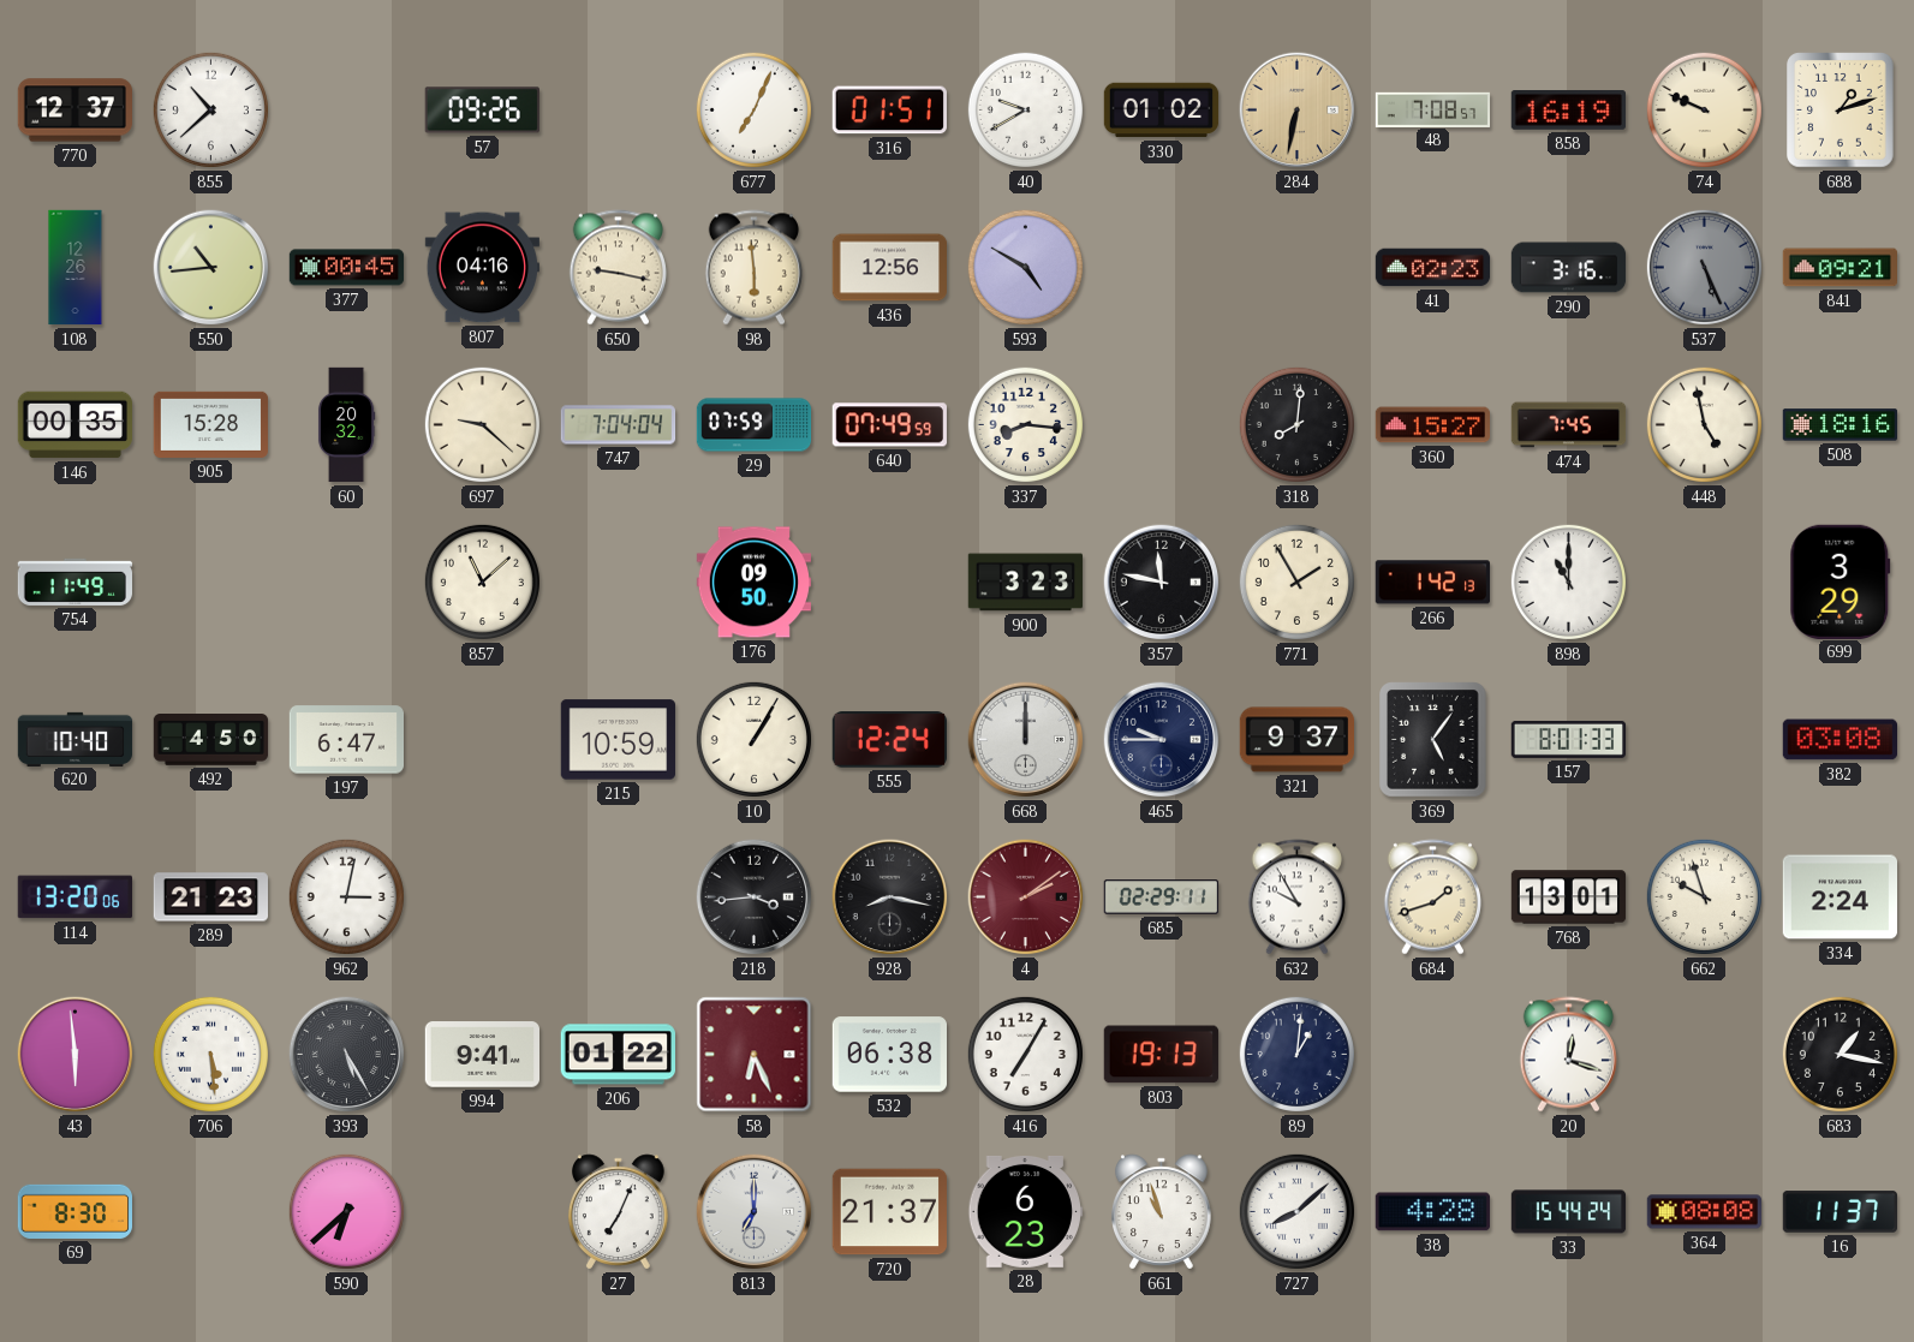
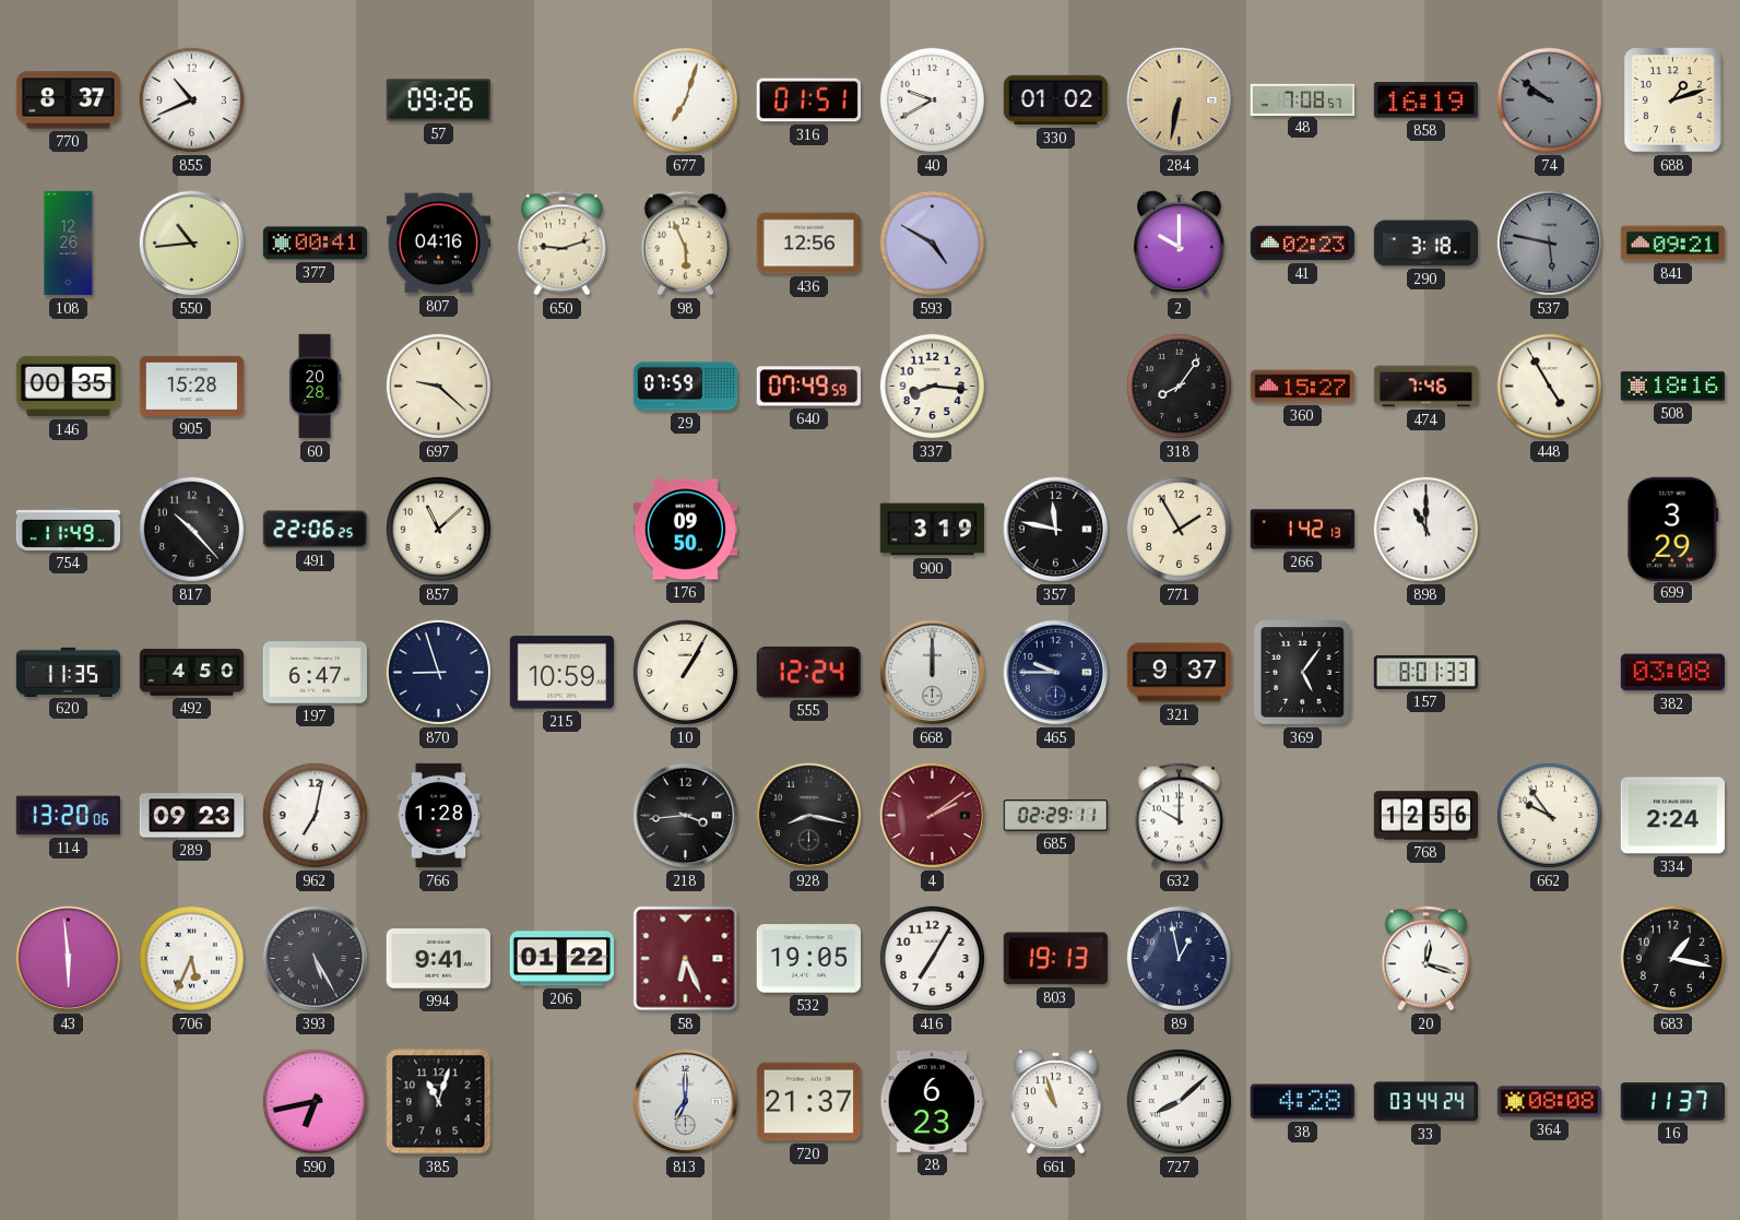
770: 12:37 -> 8:37 (68, 100)
855: 10:38 -> 10:41 (191, 99)
677: 7:04 -> 7:03 (685, 99)
74: 9:49 -> 9:51 (1549, 99)
74 dial: cream -> grey (1549, 99)
377: 00:45 -> 00:41 (316, 244)
650: 9:17 -> 9:12 (561, 244)
98: 5:59 -> 5:56 (685, 244)
2: none -> 10:00 (1179, 244)
290: 3:16 -> 3:18 (1427, 244)
537: 5:26 -> 5:47 (1549, 242)
60: 20:32 -> 20:28 (315, 387)
747: 7:04 -> none (619, 425)
318: 8:01 -> 8:06 (1179, 386)
474: 7:45 -> 7:46 (1427, 387)
448: 4:58 -> 4:55 (1549, 386)
817: none -> 10:23 (191, 529)
491: none -> 22:06 (315, 530)
900: 3:23 -> 3:19 (933, 530)
620: 10:40 -> 11:35 (69, 672)
870: none -> 8:57 (438, 672)
289: 21:23 -> 09:23 (192, 816)
962: 3:02 -> 7:02 (315, 815)
766: none -> 1:28 (439, 816)
632: 9:55 -> 10:00 (1179, 816)
684: 1:42 -> none (1432, 897)
768: 13:01 -> 12:56 (1427, 816)
662: 9:57 -> 9:54 (1549, 815)
706: 5:29 -> 5:34 (191, 958)
532: 06:38 -> 19:05 (808, 959)
89: 1:01 -> 12:58 (1179, 958)
69: 8:30 -> none (74, 1211)
590: 6:38 -> 6:43 (315, 1101)
385: none -> 11:03 (439, 1102)
27: 7:04 -> none (618, 1212)
33: 15:44 -> 03:44 (1427, 1102)
